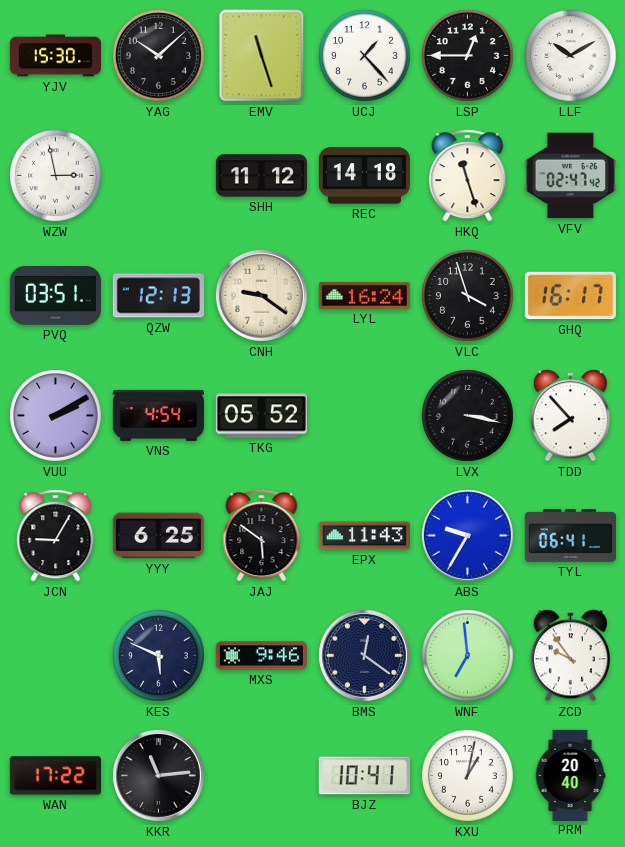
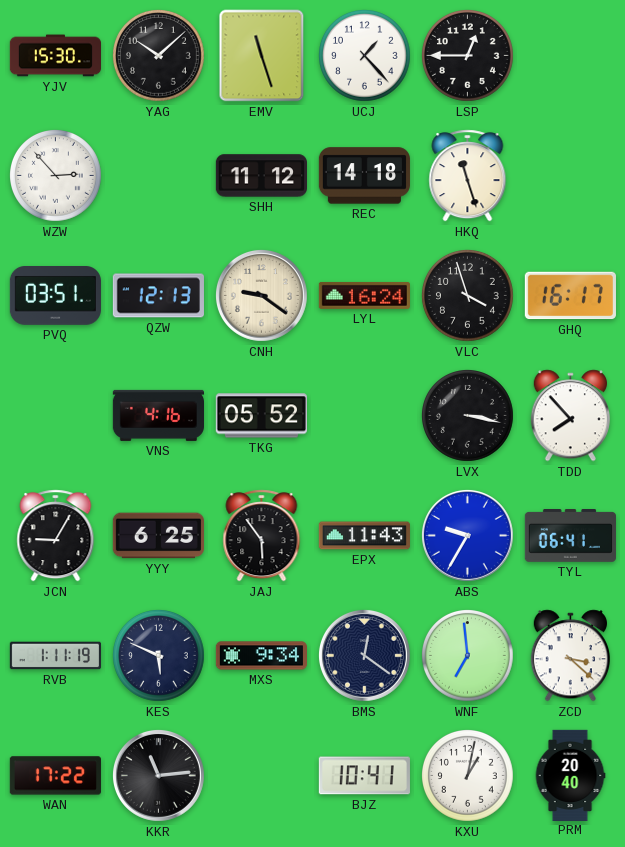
LLF: 10:10 -> none (571, 56)
WZW: 2:58 -> 2:53 (56, 176)
VFV: 02:47 -> none (570, 176)
VUU: 2:10 -> none (56, 416)
VNS: 4:54 -> 4:16 (158, 415)
JAJ: 5:51 -> 5:54 (262, 536)
RVB: none -> 1:11 (55, 656)
MXS: 9:46 -> 9:34 (261, 656)
ZCD: 9:54 -> 3:22 (570, 656)
